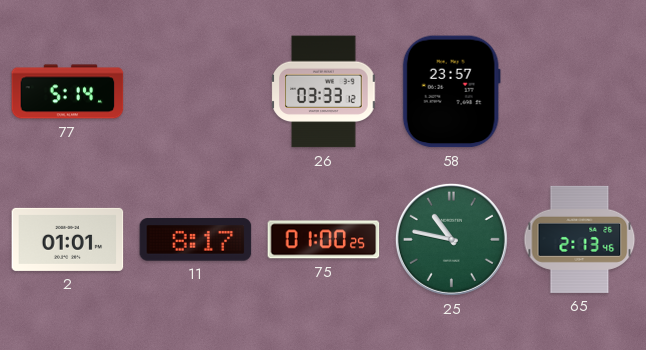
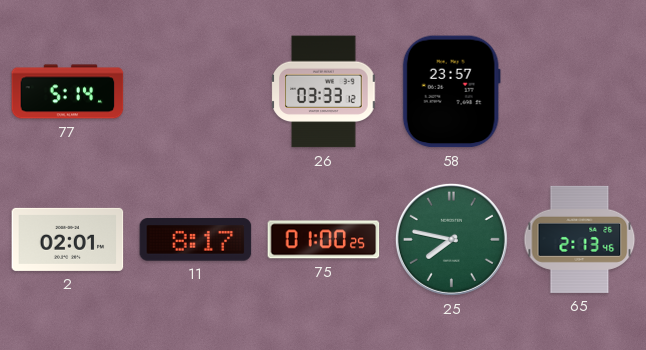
2: 01:01 -> 02:01 (68, 239)
25: 10:47 -> 7:47 (451, 239)
